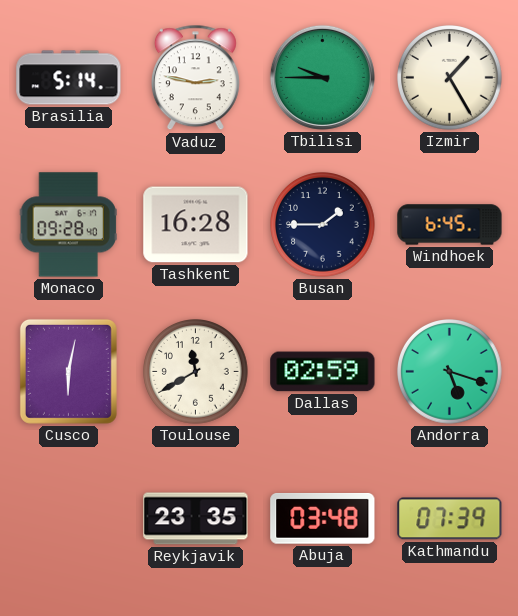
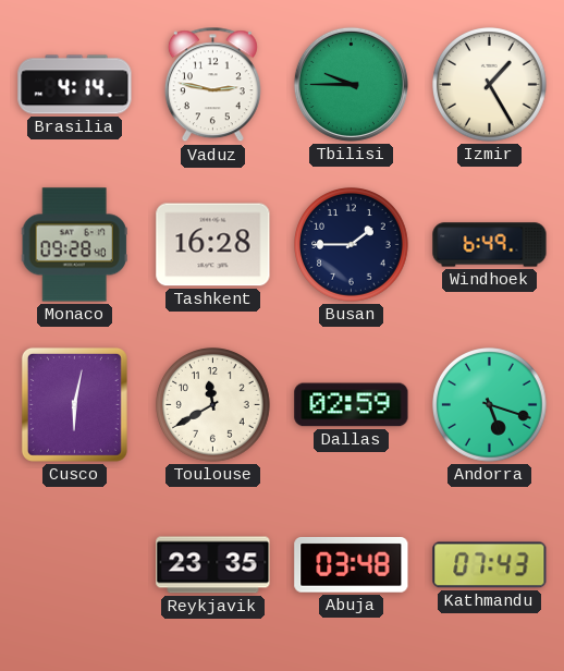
Brasilia: 5:14 -> 4:14 (75, 85)
Windhoek: 6:45 -> 6:49 (490, 245)
Kathmandu: 07:39 -> 07:43 (490, 565)
